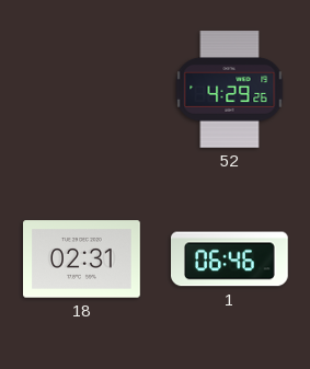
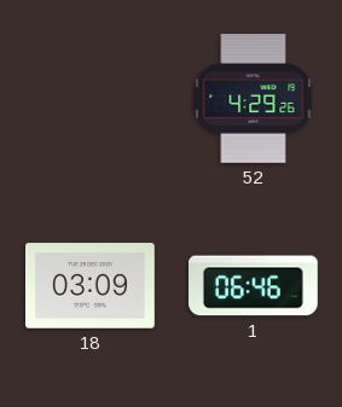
18: 02:31 -> 03:09 (91, 286)
